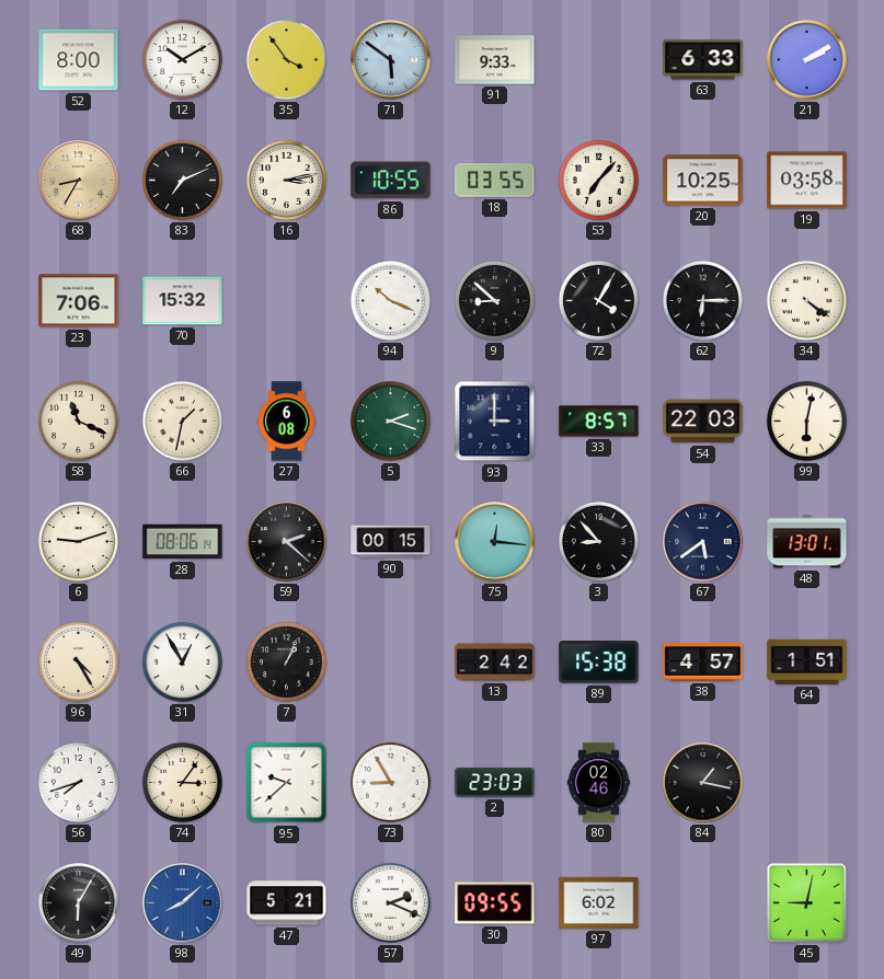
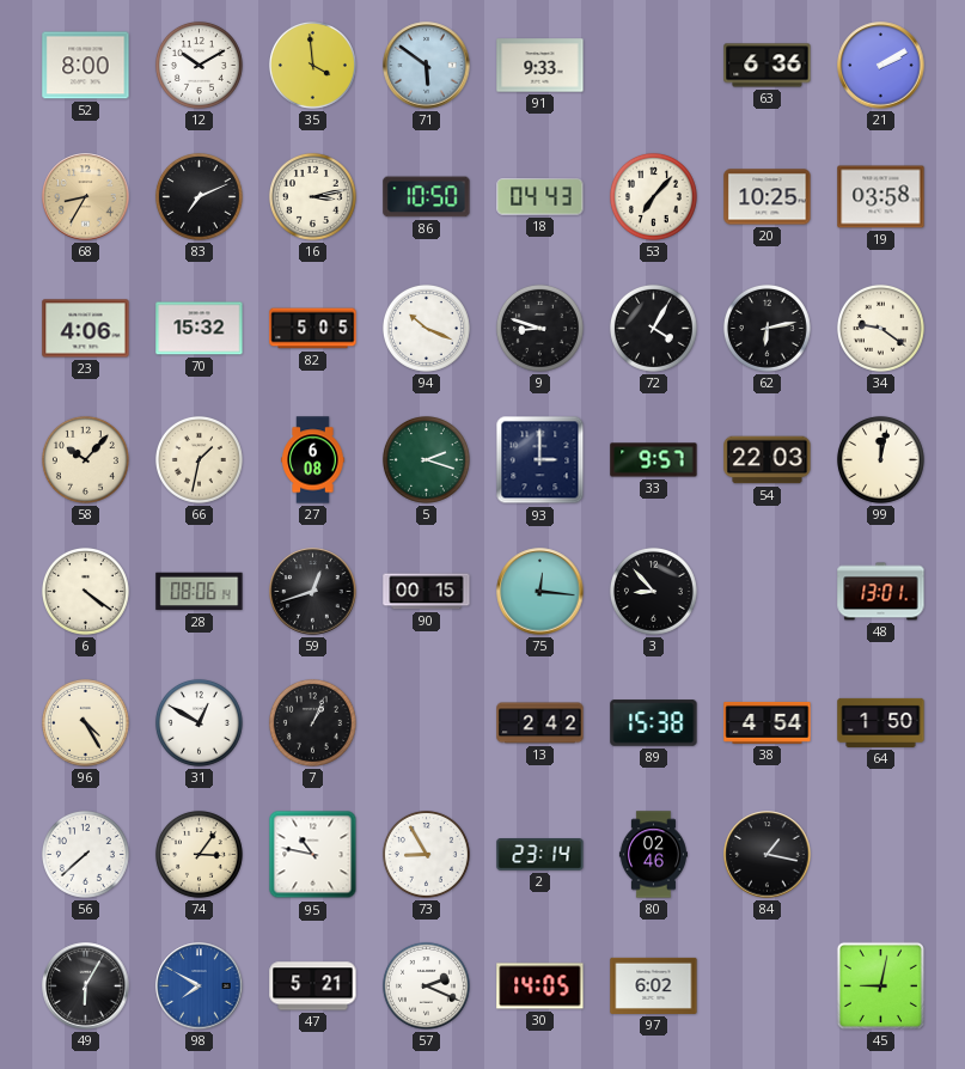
35: 3:54 -> 3:59 (312, 65)
63: 6:33 -> 6:36 (768, 66)
86: 10:55 -> 10:50 (427, 197)
18: 03:55 -> 04:43 (540, 197)
23: 7:06 -> 4:06 (86, 329)
82: none -> 5:05 (313, 329)
9: 8:52 -> 8:48 (539, 328)
62: 6:15 -> 6:13 (766, 328)
34: 4:21 -> 9:21 (880, 328)
58: 11:19 -> 10:07 (85, 459)
33: 8:57 -> 9:57 (654, 460)
99: 6:02 -> 12:02 (880, 459)
6: 9:12 -> 4:21 (85, 591)
59: 2:22 -> 12:42 (313, 592)
67: 5:39 -> none (703, 542)
31: 12:55 -> 12:50 (199, 722)
38: 4:57 -> 4:54 (768, 722)
64: 1:51 -> 1:50 (881, 722)
56: 7:42 -> 7:38 (85, 854)
95: 9:38 -> 10:47 (313, 855)
2: 23:03 -> 23:14 (540, 855)
98: 8:08 -> 7:50 (200, 986)
30: 09:55 -> 14:05 (540, 986)
